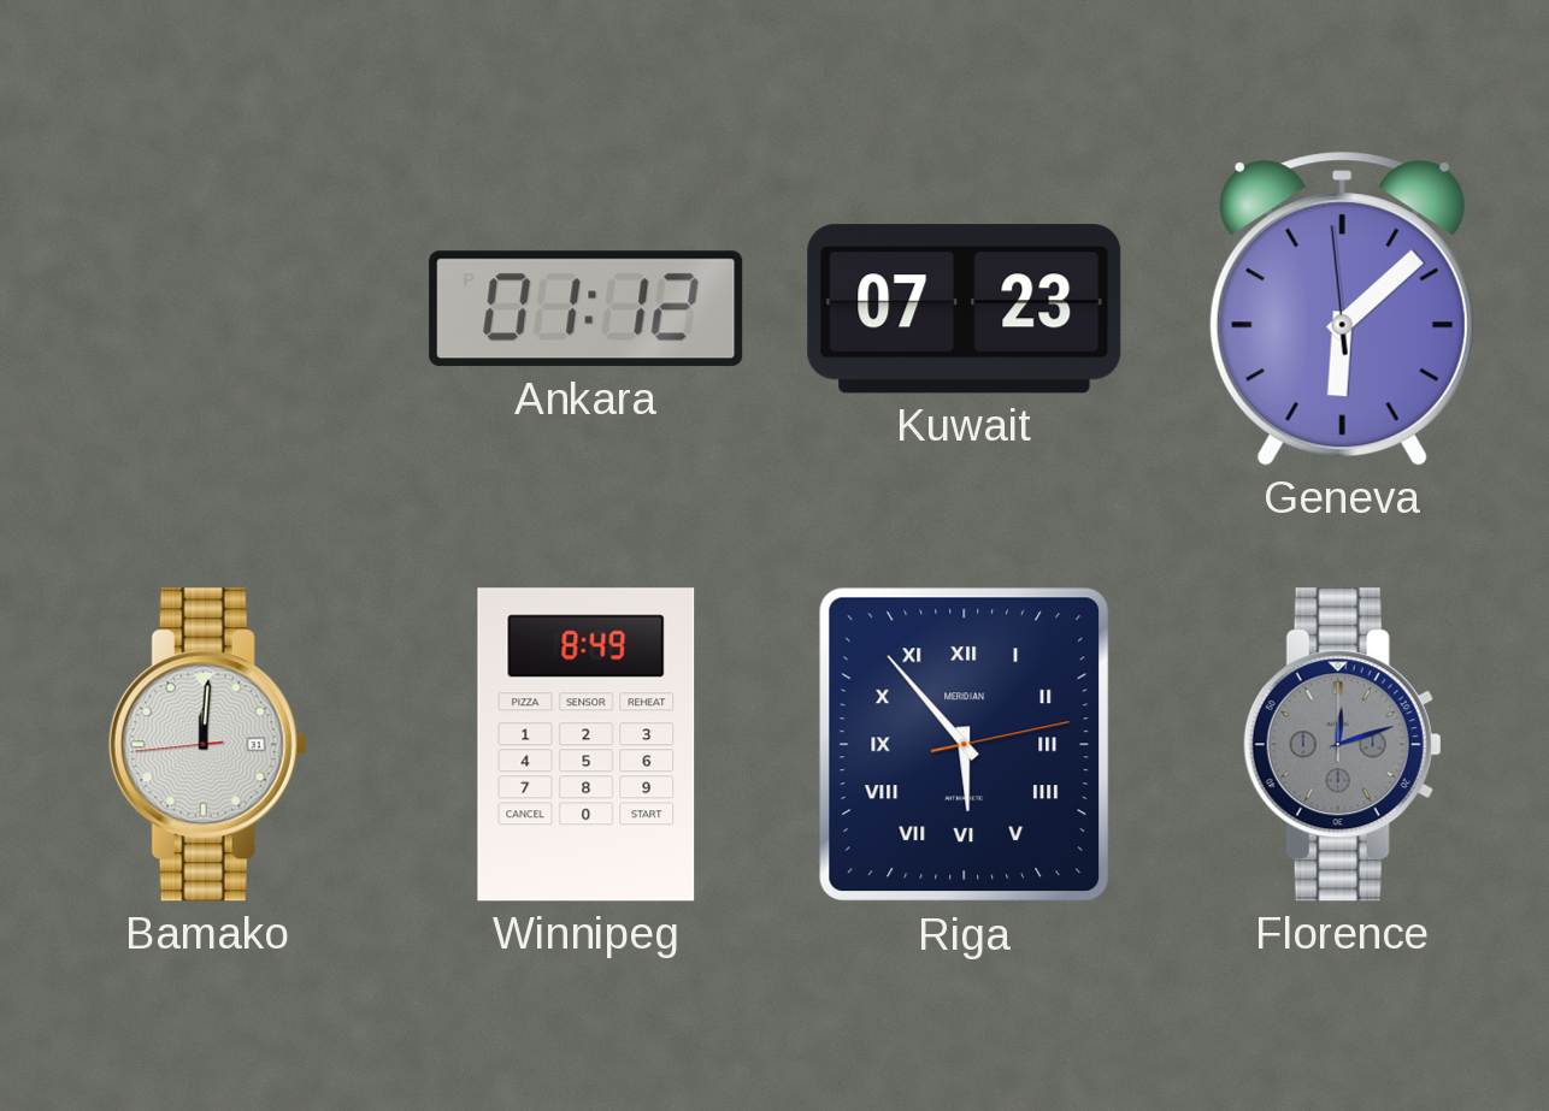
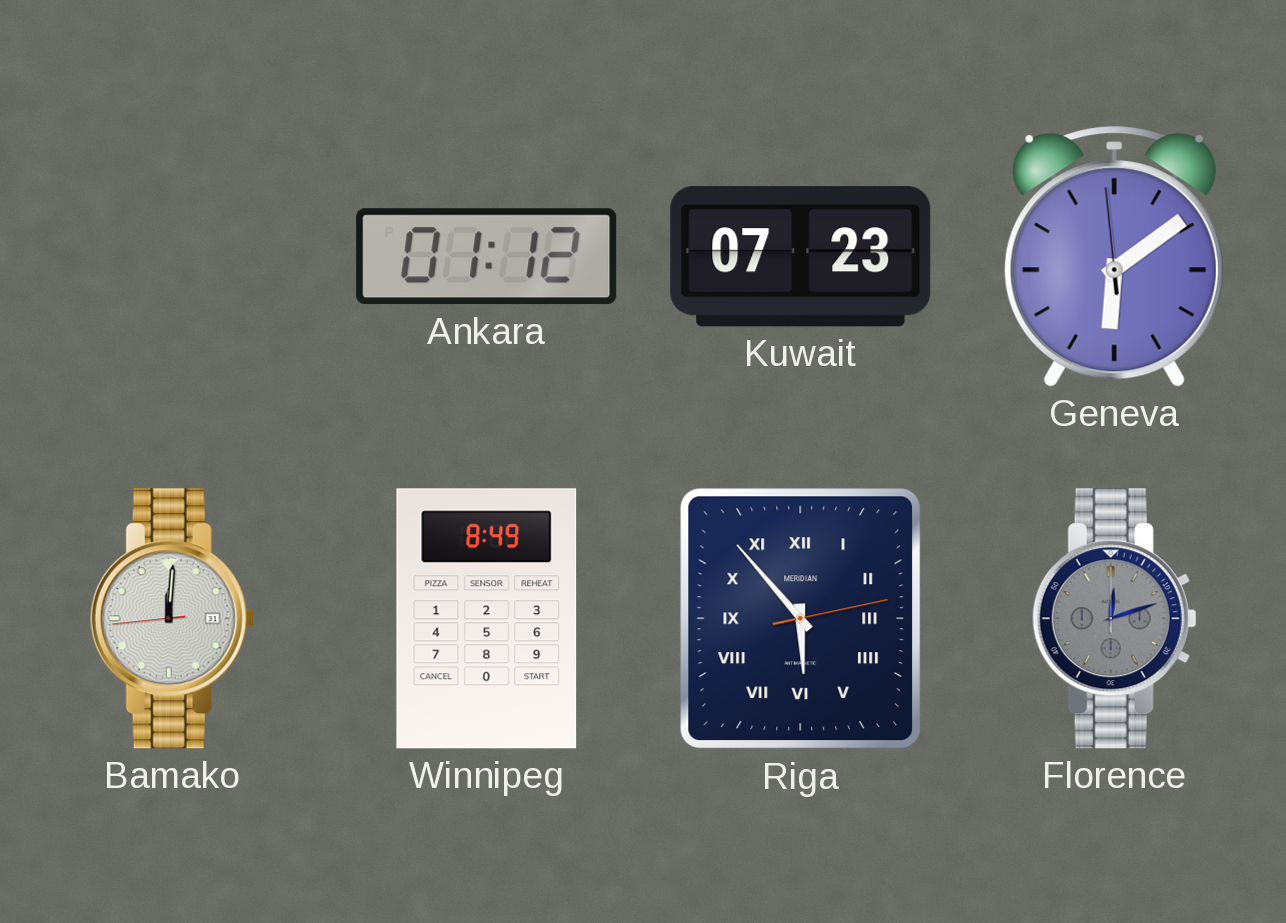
Geneva: 6:07 -> 6:08 (1114, 257)
